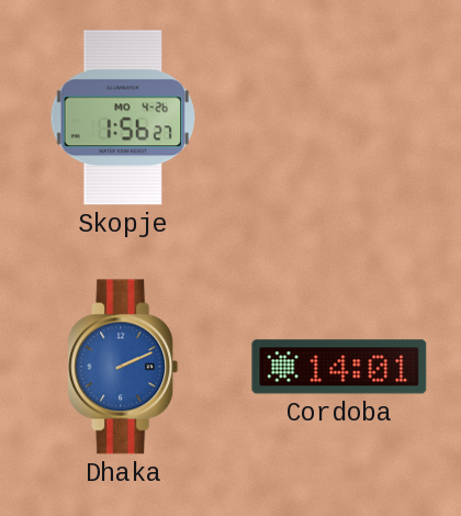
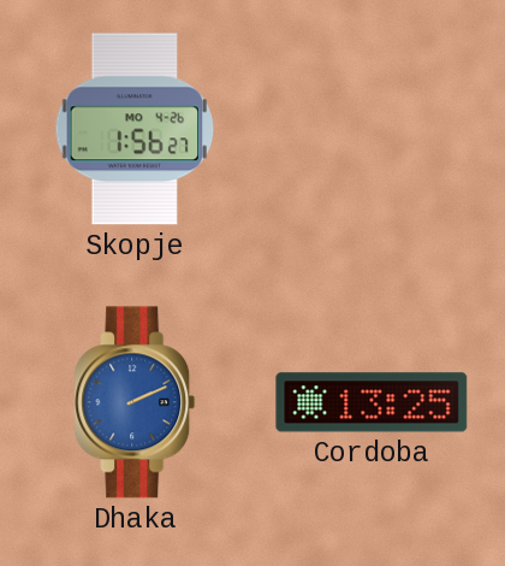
Cordoba: 14:01 -> 13:25 (372, 402)
